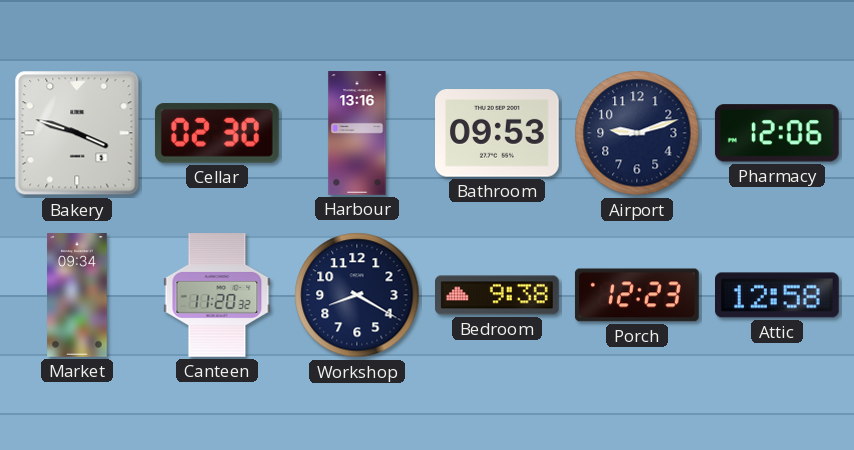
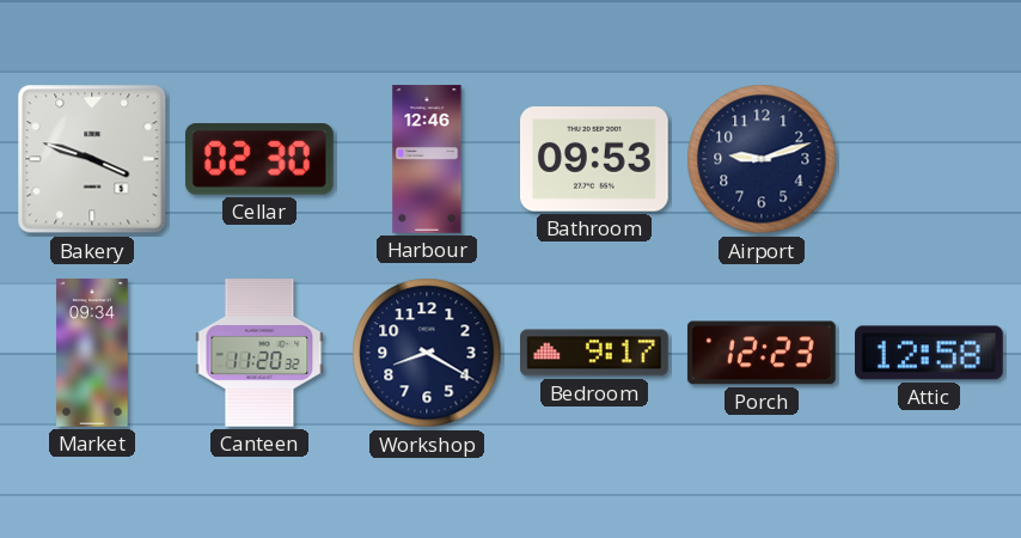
Harbour: 13:16 -> 12:46 (427, 159)
Pharmacy: 12:06 -> none (777, 133)
Bedroom: 9:38 -> 9:17 (595, 353)
